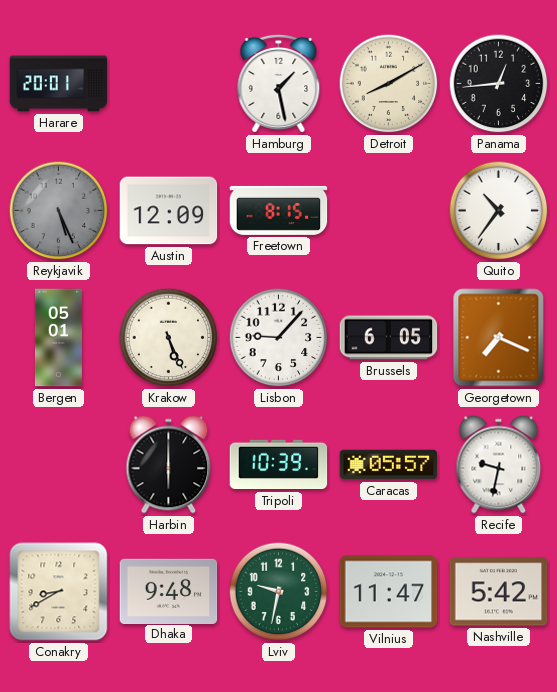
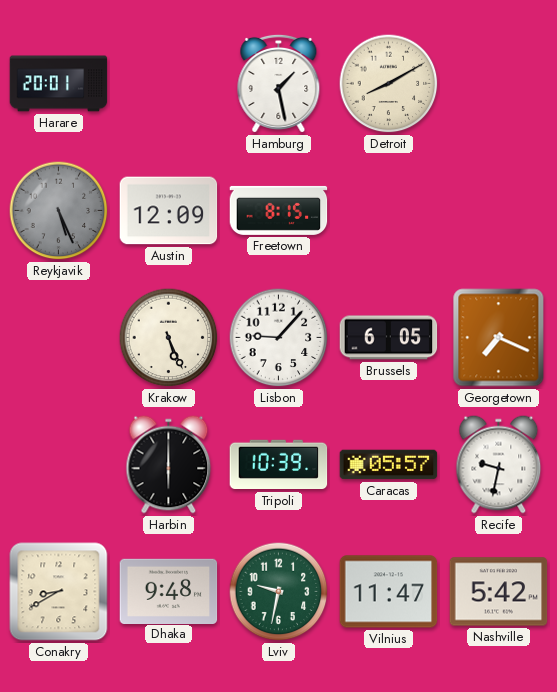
Panama: 12:44 -> none (499, 84)
Quito: 10:36 -> none (499, 211)
Bergen: 05:01 -> none (58, 338)
